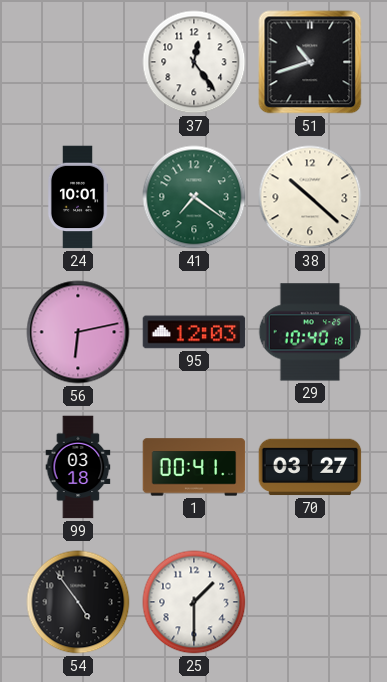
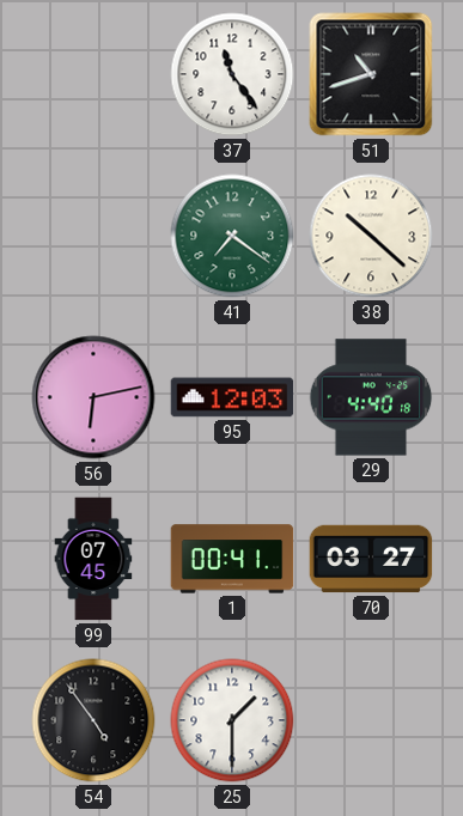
37: 12:24 -> 11:24 (232, 74)
24: 10:01 -> none (78, 197)
29: 10:40 -> 4:40 (371, 397)
99: 03:18 -> 07:45 (93, 559)
